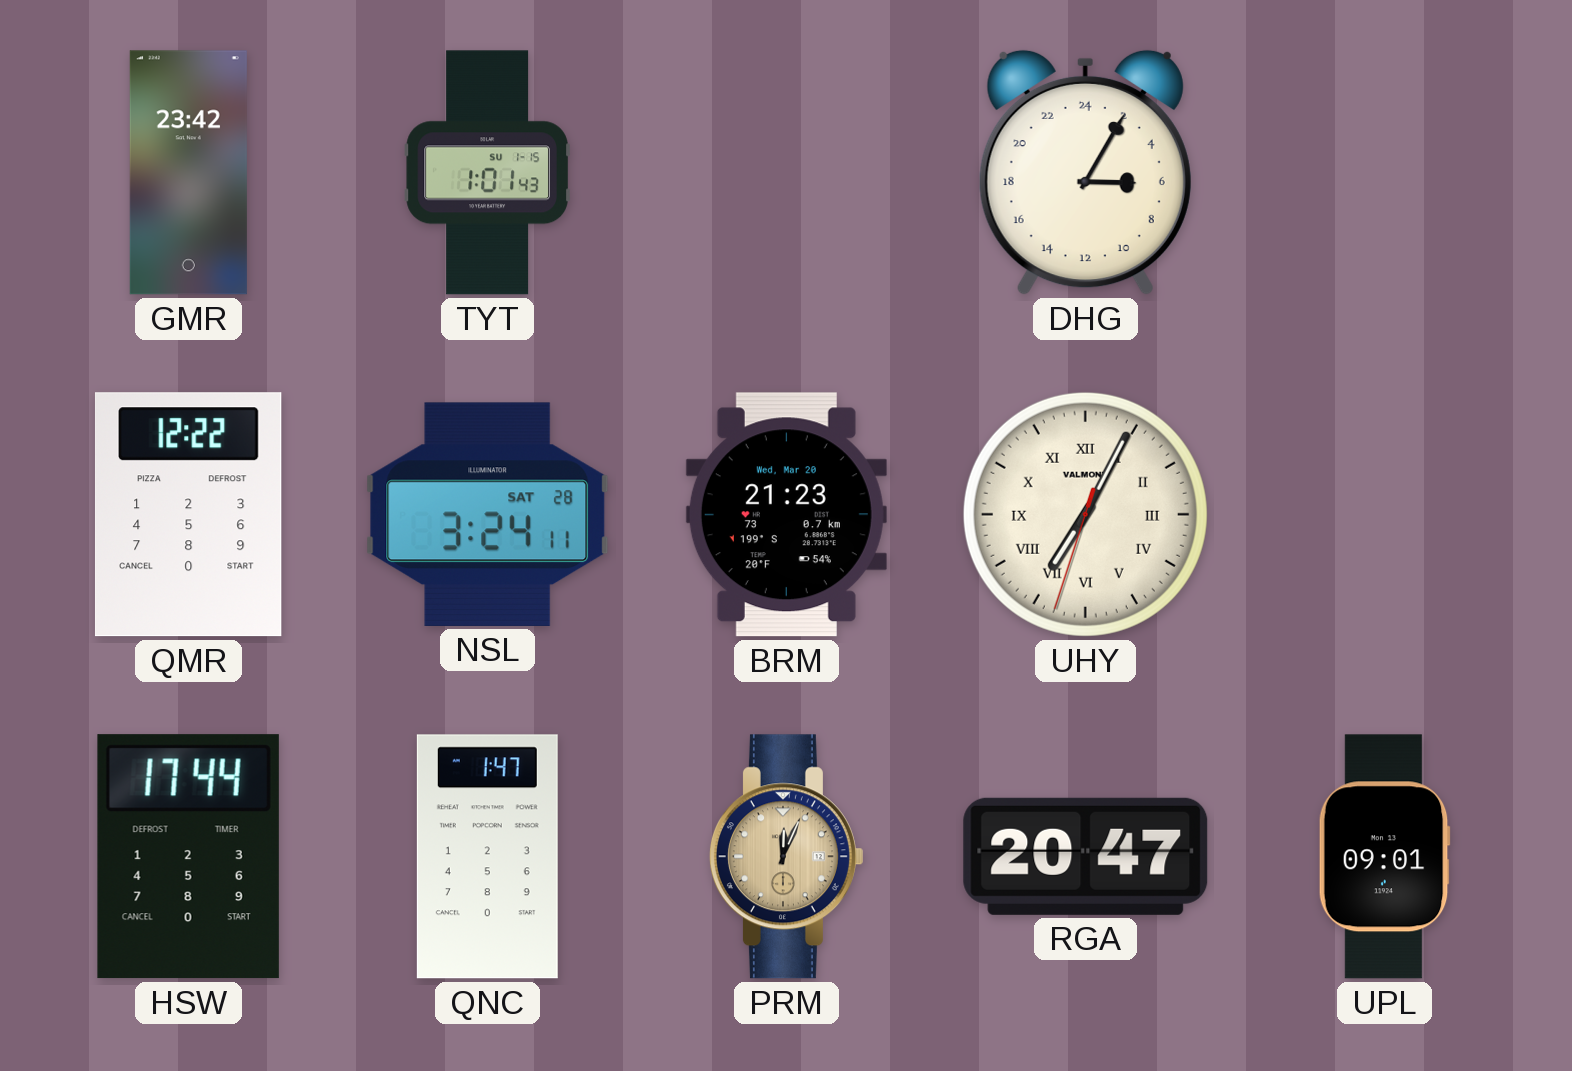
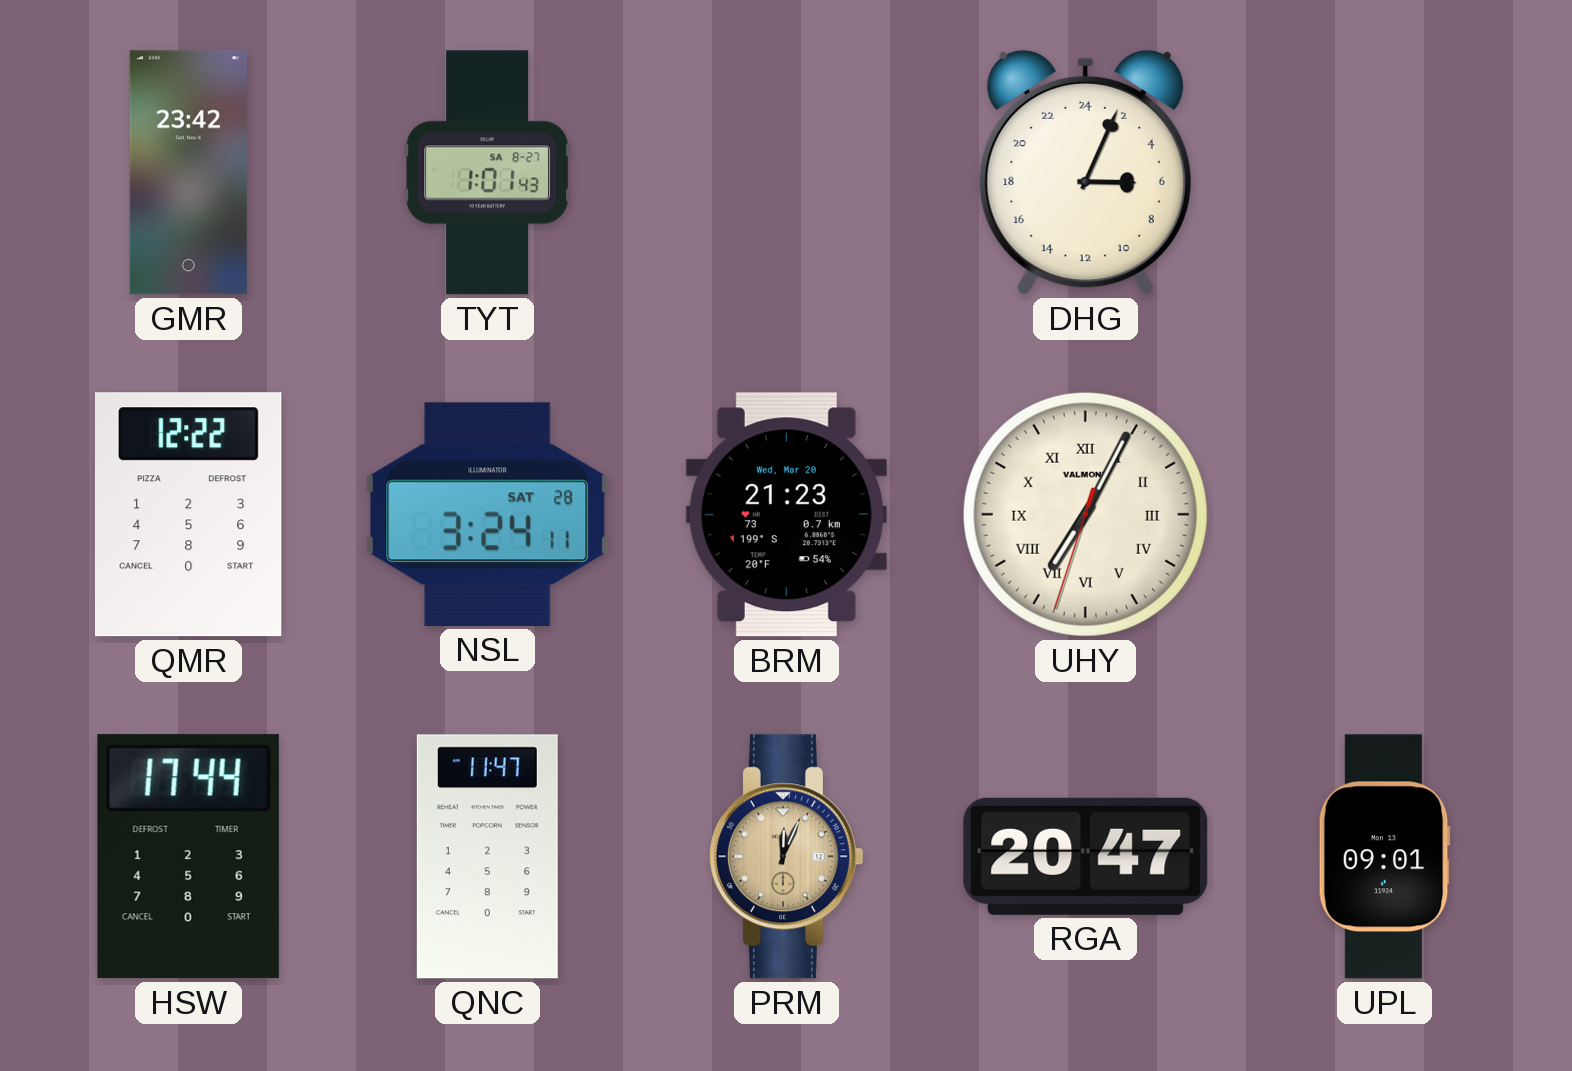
TYT date: SU 1-15 -> SA 8-27 (487, 173)
DHG: 6:05 -> 6:04 (1085, 172)
QNC: 1:47 -> 11:47 (487, 857)
